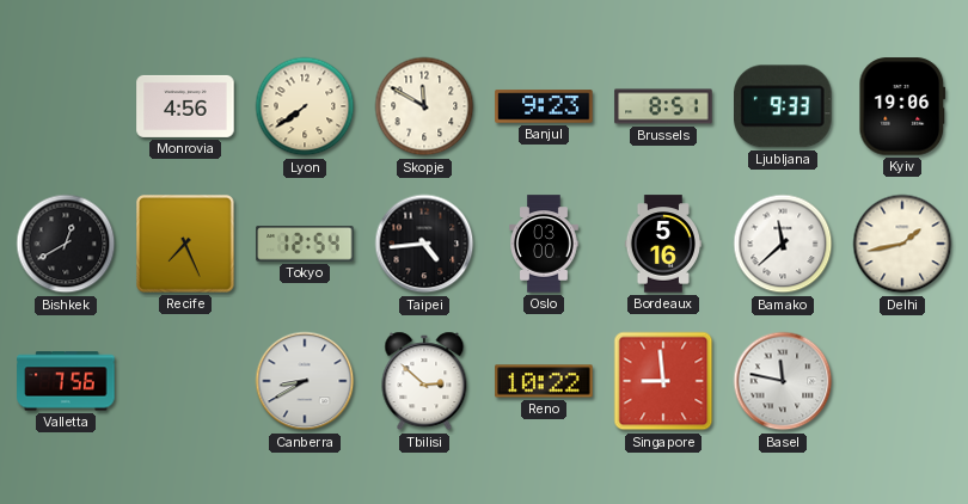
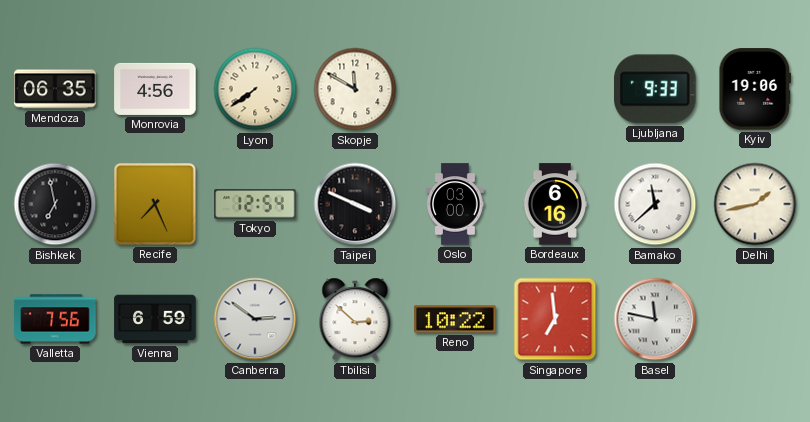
Mendoza: none -> 06:35 (55, 89)
Banjul: 9:23 -> none (544, 106)
Brussels: 8:51 -> none (663, 106)
Bishkek: 12:40 -> 6:58 (55, 204)
Taipei: 4:44 -> 3:49 (355, 204)
Bordeaux: 5:16 -> 6:16 (554, 204)
Vienna: none -> 6:59 (155, 319)
Canberra: 8:40 -> 2:51 (255, 319)
Singapore: 8:59 -> 6:59 (555, 319)
